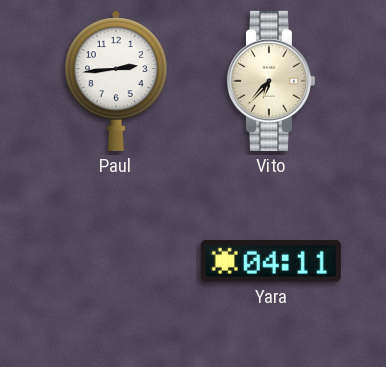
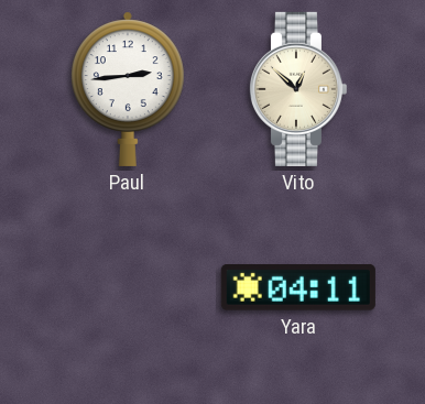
Vito: 6:37 -> 12:52 (297, 89)
